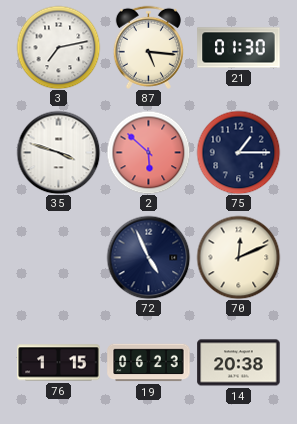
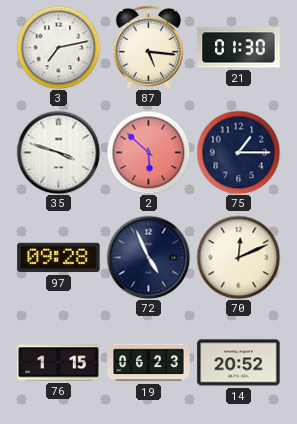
97: none -> 09:28 (59, 258)
14: 20:38 -> 20:52 (239, 363)
